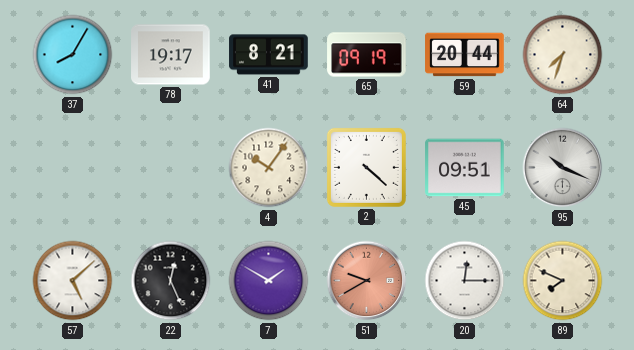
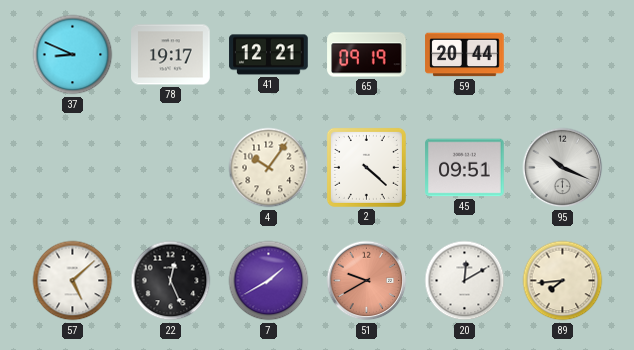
37: 8:05 -> 8:49 (73, 55)
41: 8:21 -> 12:21 (269, 55)
64: 7:33 -> none (563, 55)
7: 1:50 -> 1:40 (269, 281)
20: 12:15 -> 12:10 (465, 281)
89: 7:49 -> 7:44 (563, 281)
